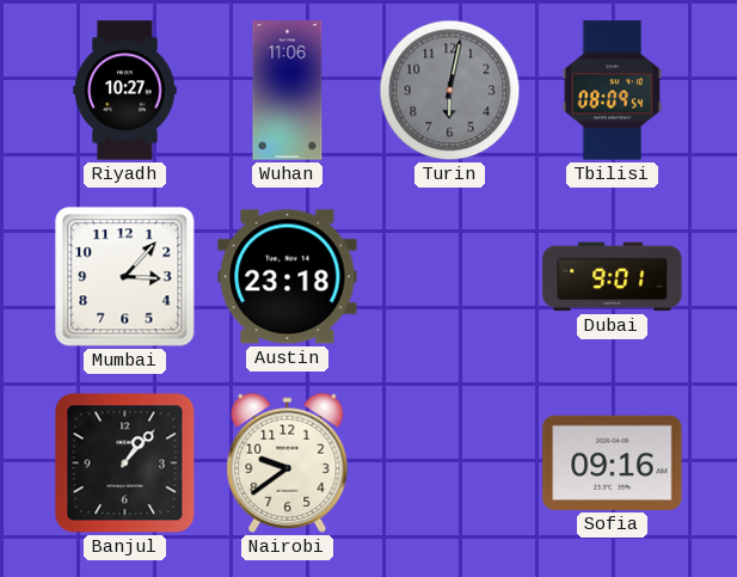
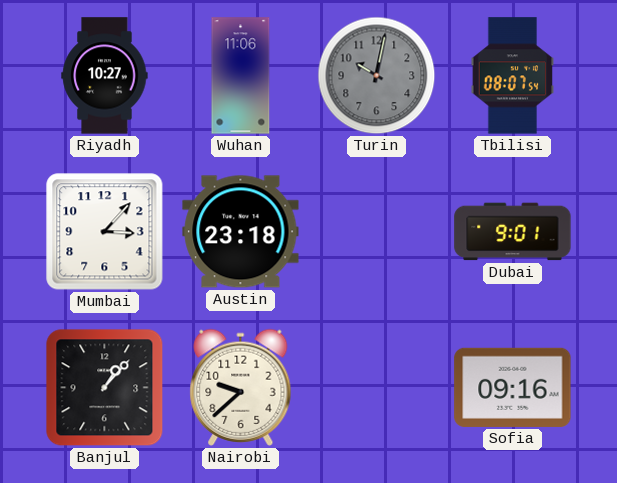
Turin: 6:02 -> 10:02 (377, 76)
Tbilisi: 08:09 -> 08:07 (513, 76)
Nairobi: 9:39 -> 9:38 (241, 387)
